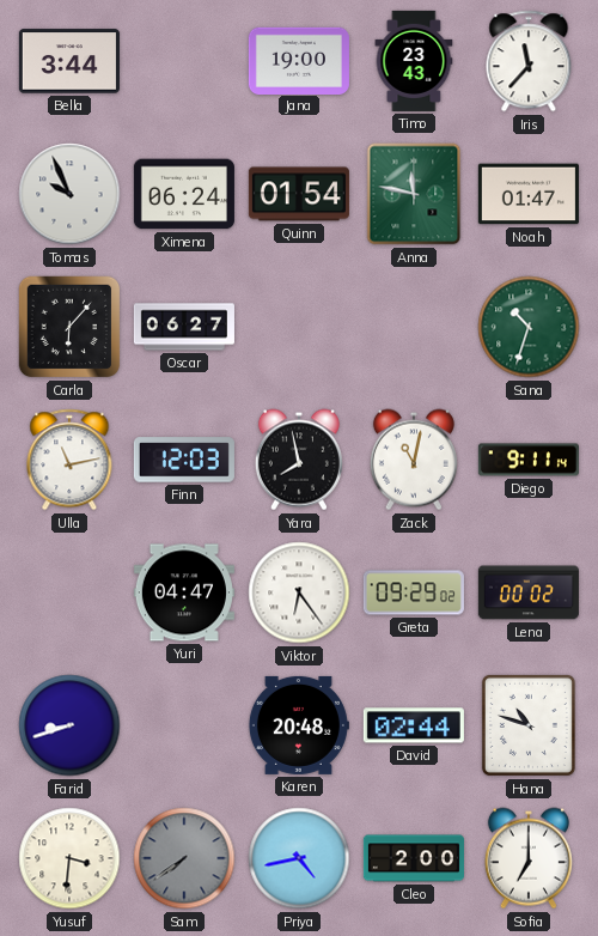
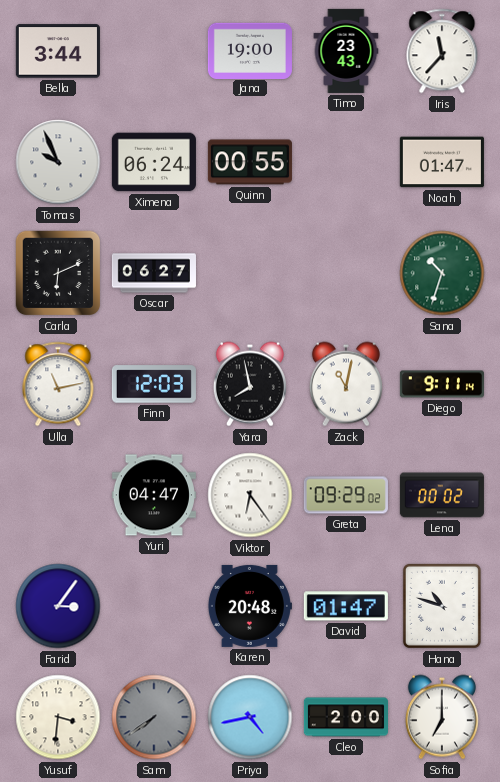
Quinn: 01:54 -> 00:55 (250, 162)
Anna: 11:47 -> none (414, 194)
Carla: 6:07 -> 6:11 (58, 273)
Farid: 8:42 -> 3:06 (58, 606)
David: 02:44 -> 01:47 (346, 606)
